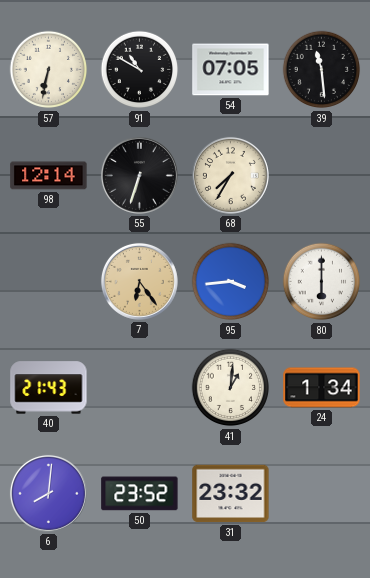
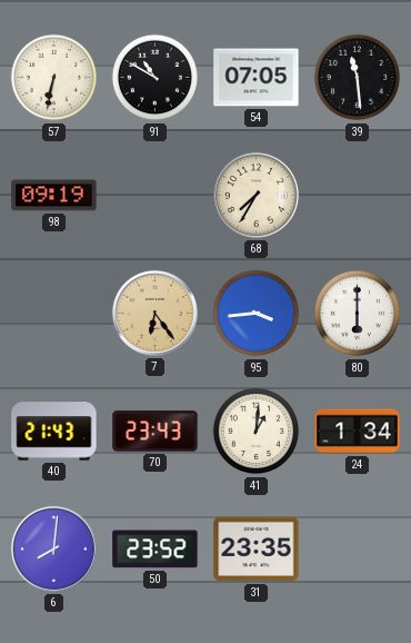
98: 12:14 -> 09:19 (54, 196)
55: 6:33 -> none (139, 175)
70: none -> 23:43 (156, 432)
31: 23:32 -> 23:35 (257, 550)
